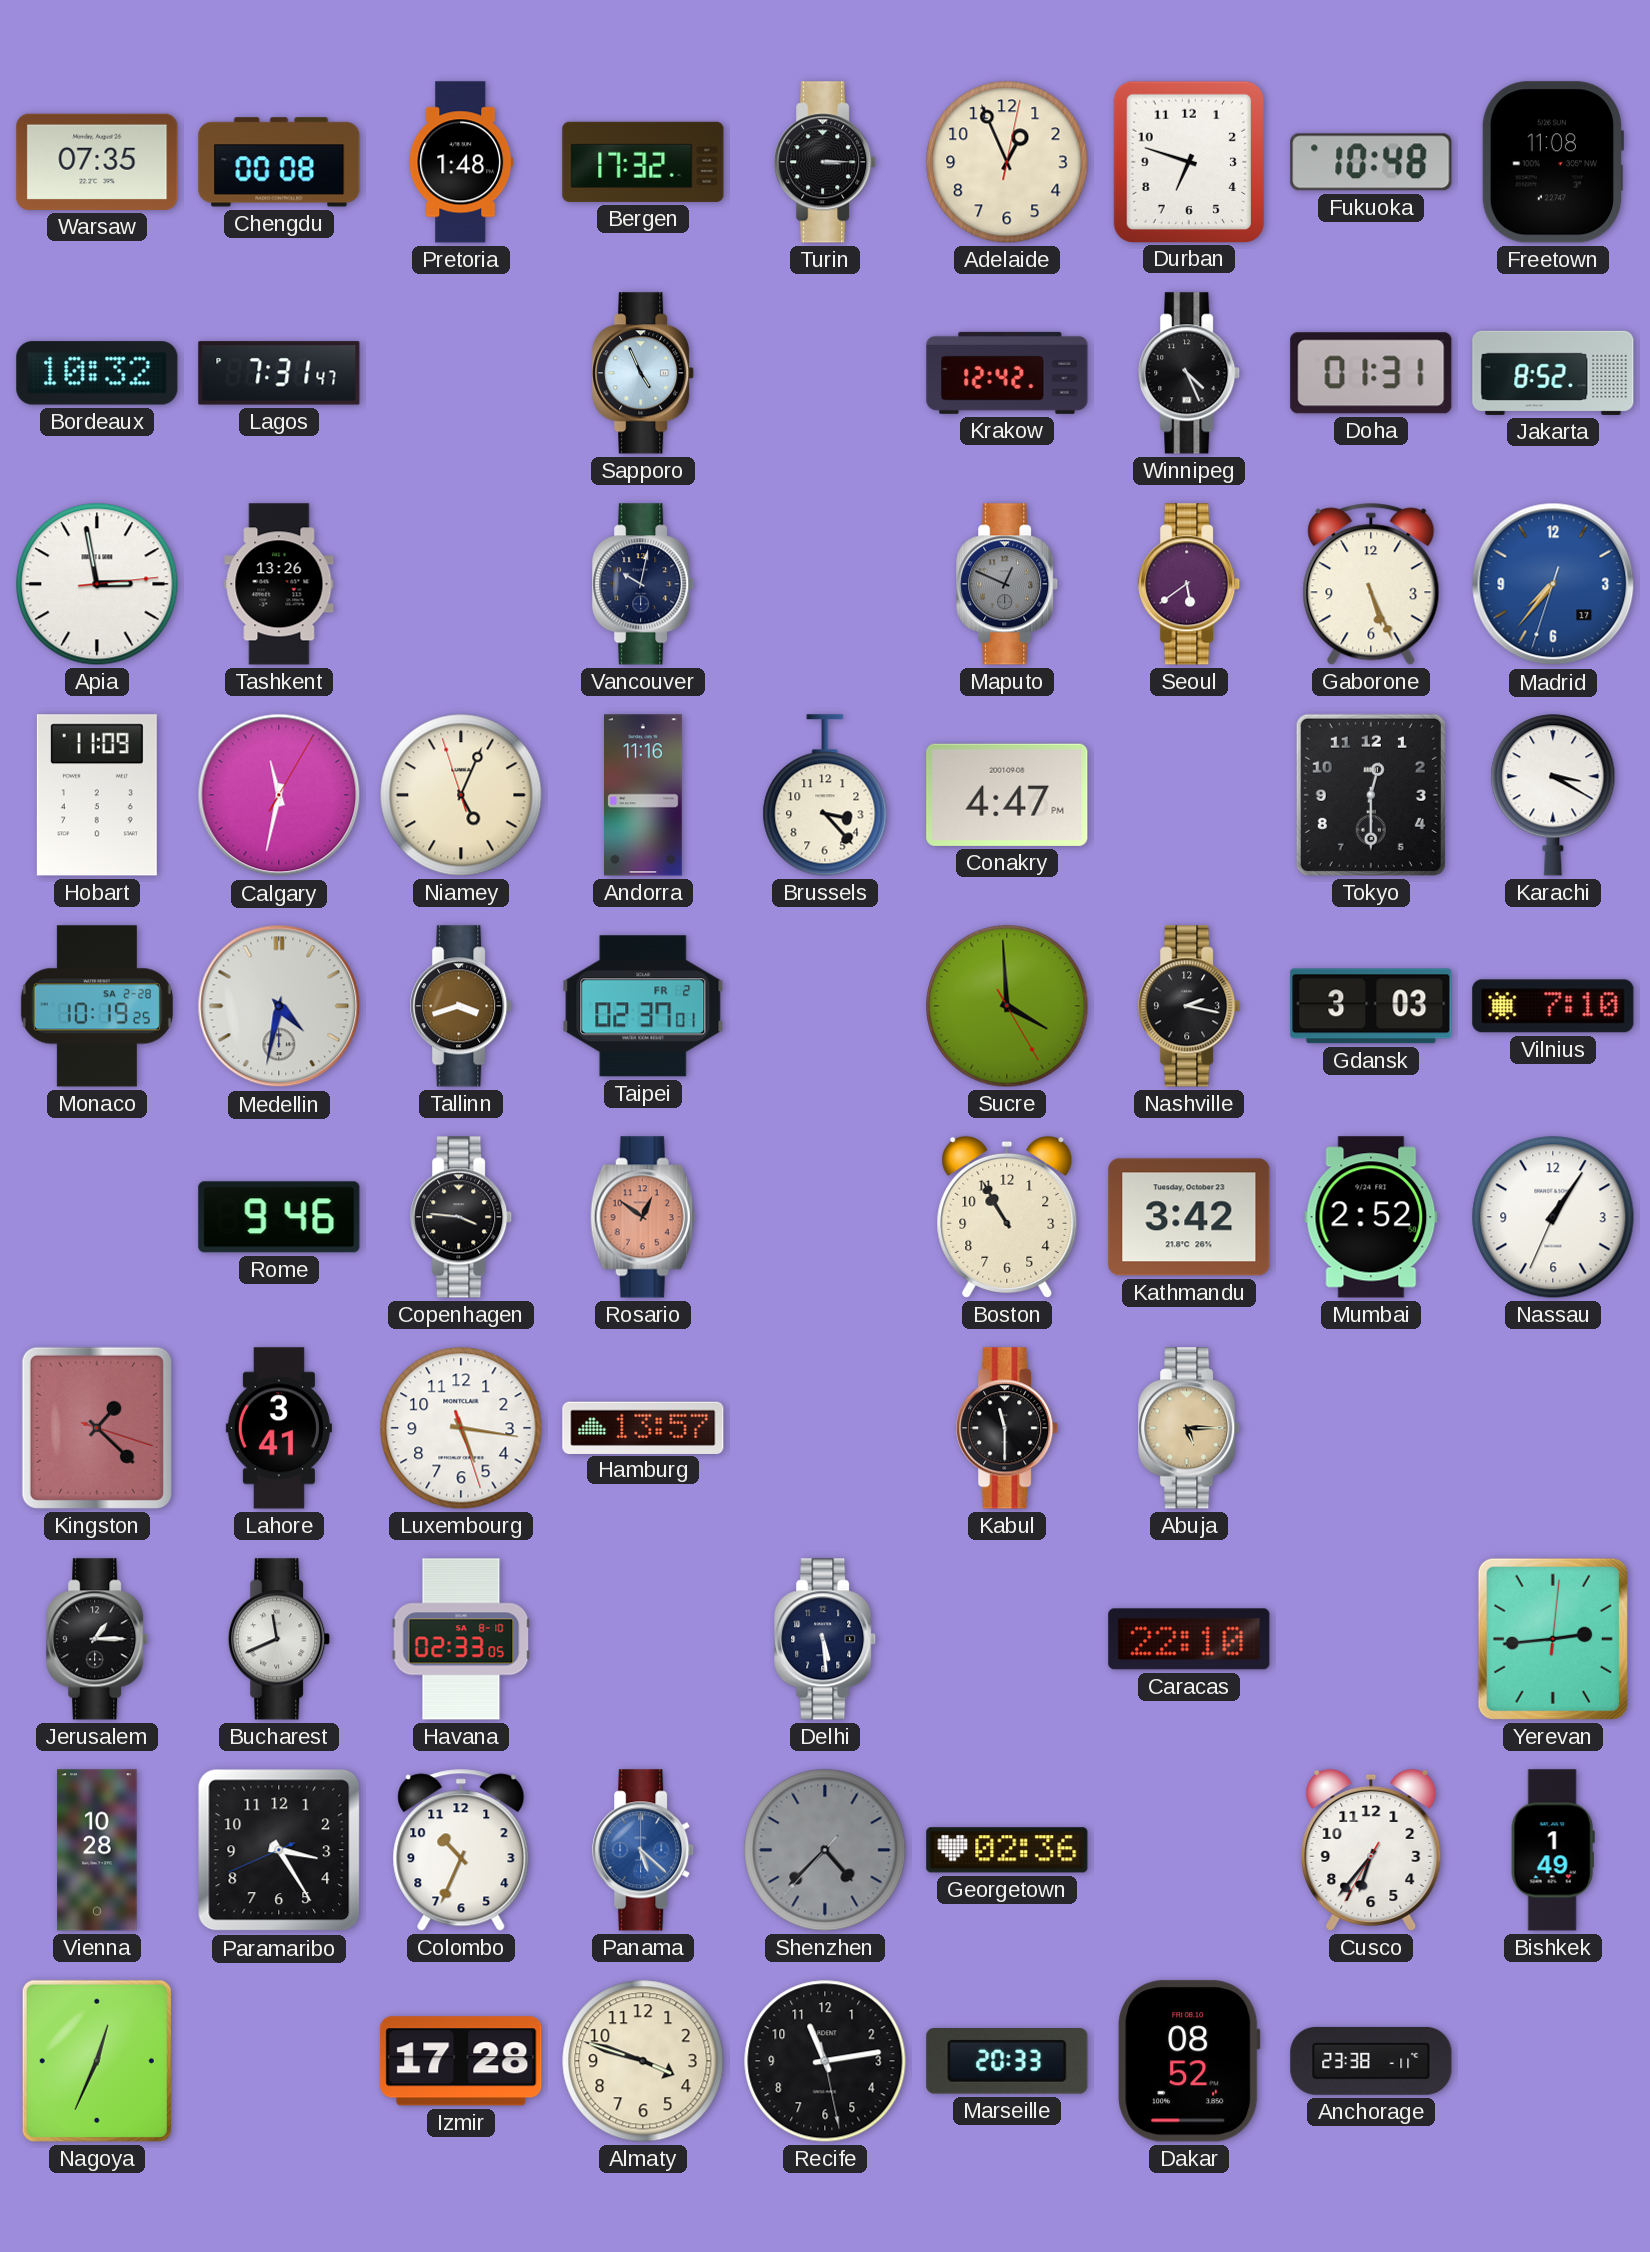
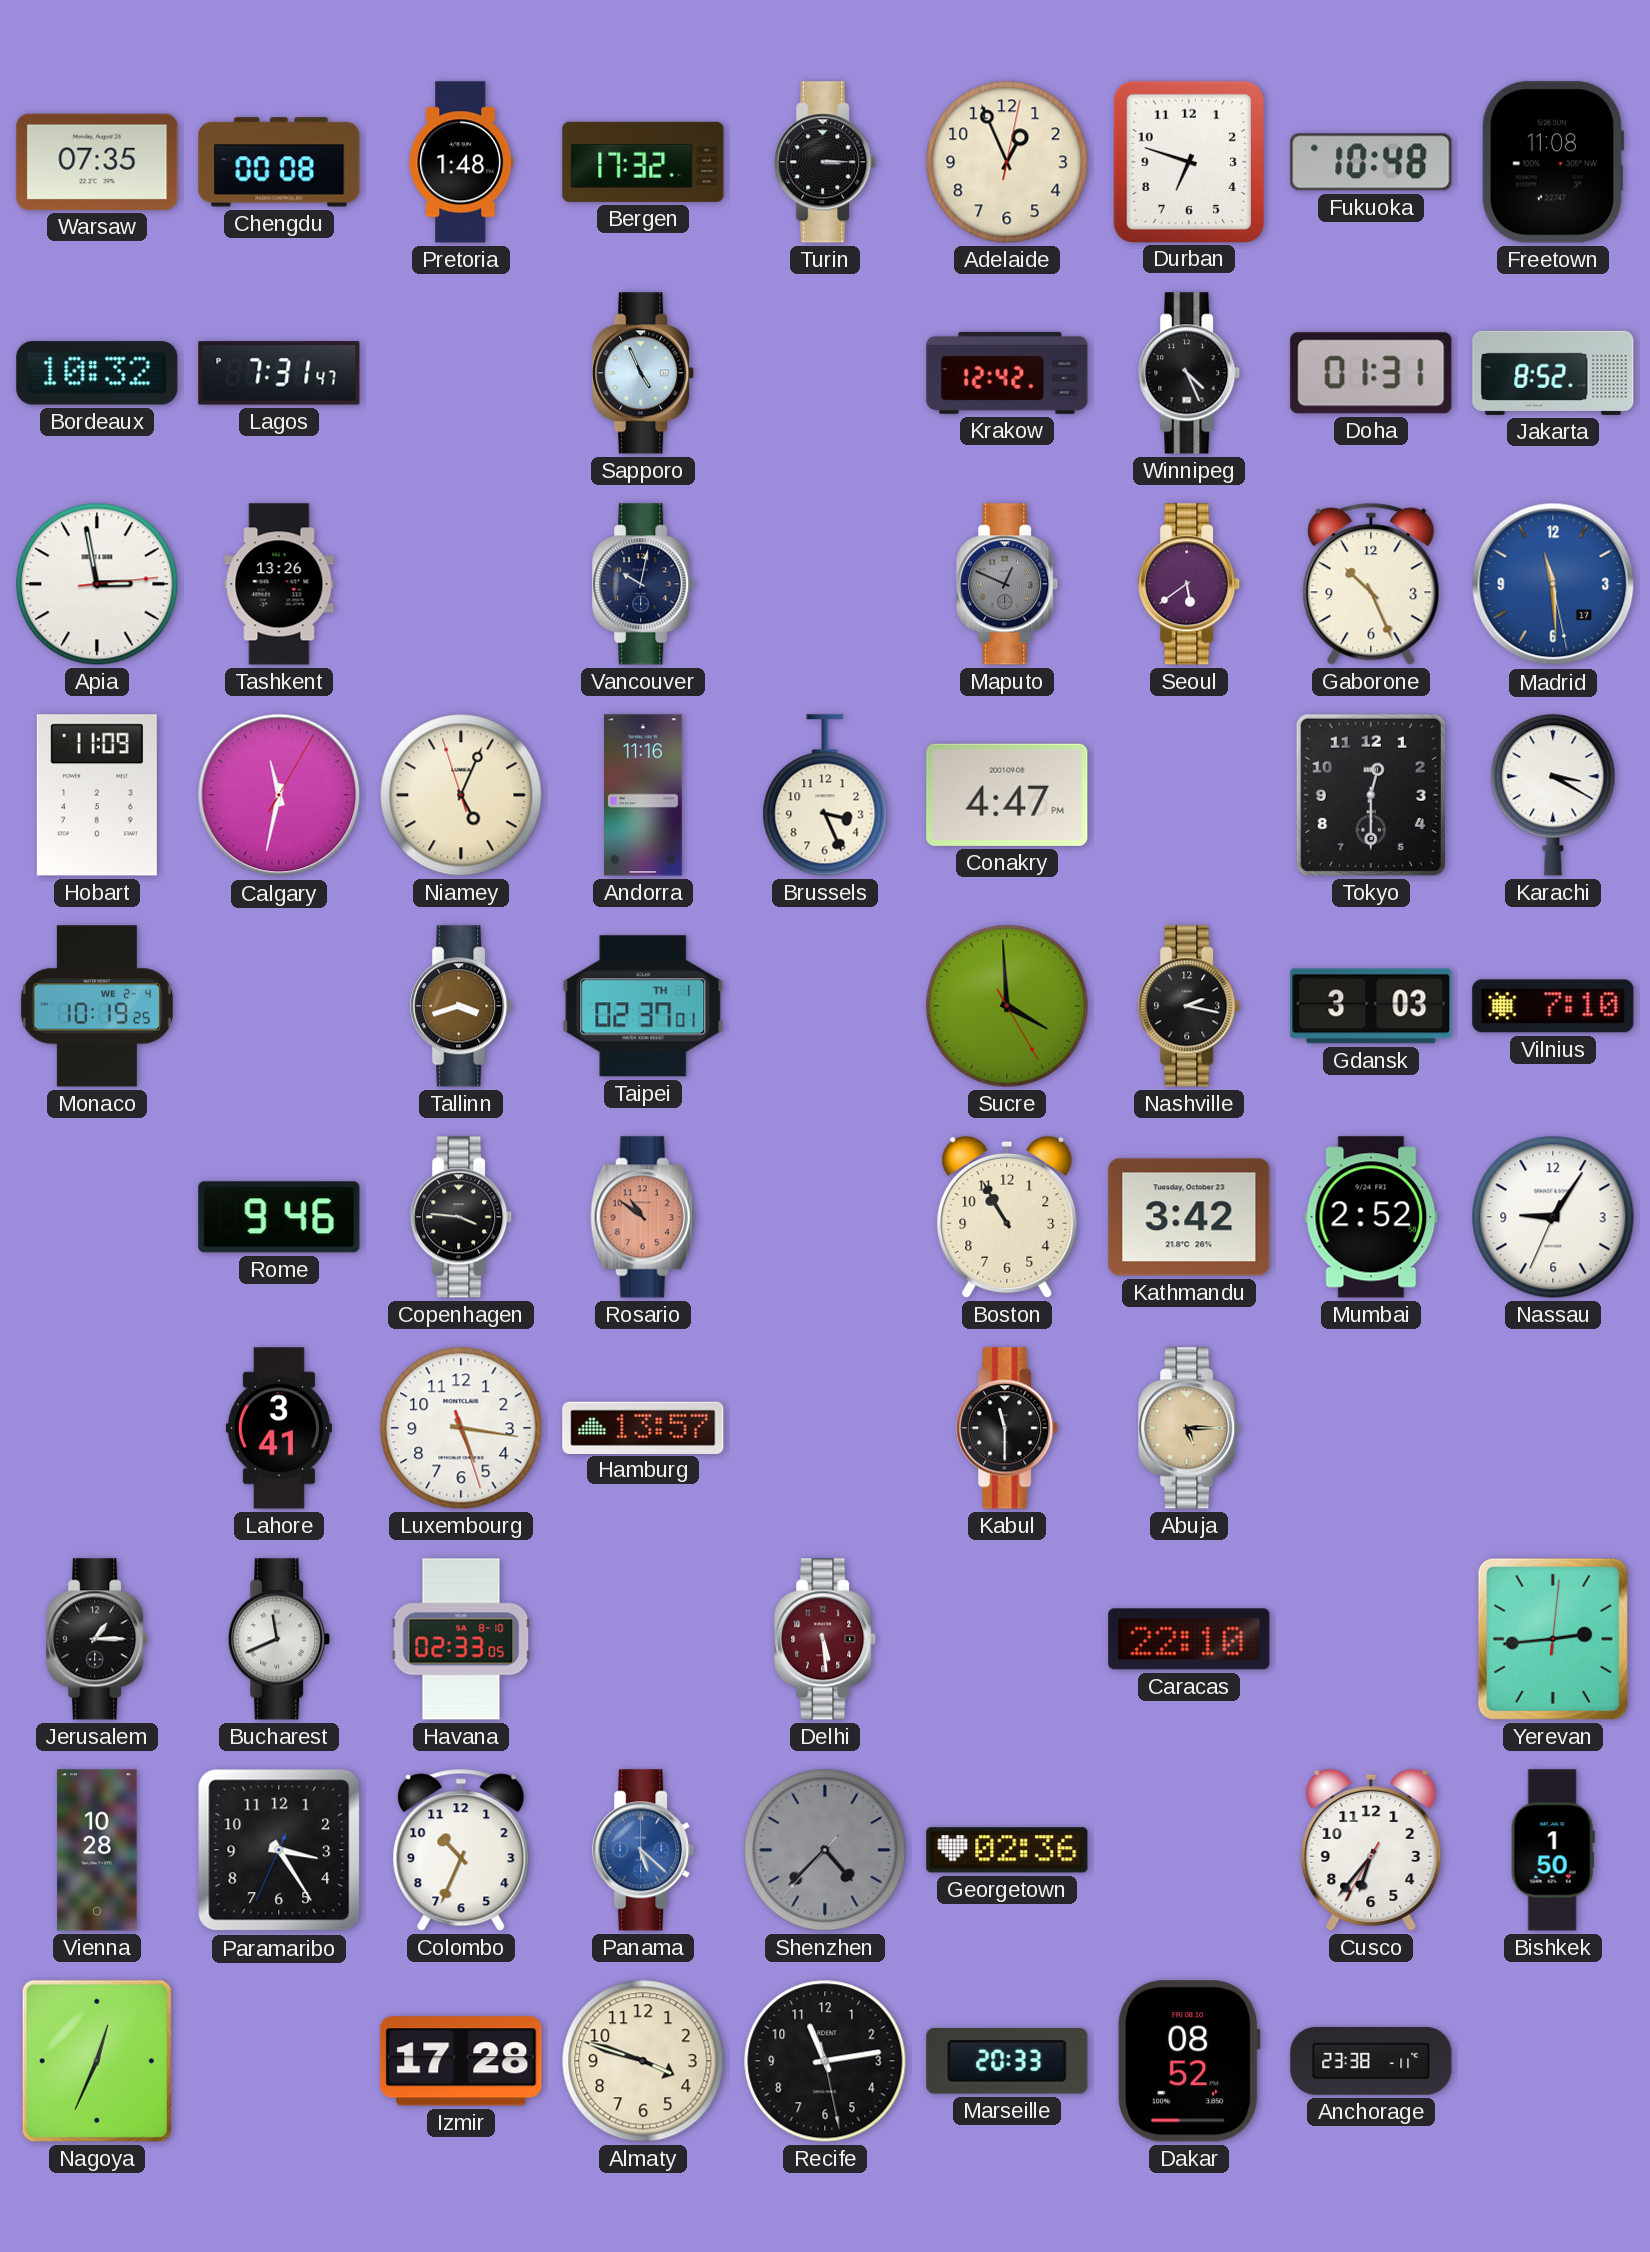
Gaborone: 5:26 -> 10:26 (1371, 584)
Madrid: 7:36 -> 11:29 (1553, 584)
Brussels: 3:23 -> 3:26 (825, 795)
Monaco date: SA 2-28 -> WE 2-4 (97, 1006)
Medellin: 4:32 -> none (279, 1006)
Taipei date: FR 2 -> TH 1 (643, 1006)
Rosario: 12:51 -> 10:51 (643, 1217)
Nassau: 1:05 -> 9:05 (1553, 1217)
Kingston: 1:22 -> none (97, 1428)
Delhi dial: navy -> burgundy (826, 1639)
Paramaribo: 3:24:41 -> 3:24:34 (279, 1850)
Bishkek: 1:49 -> 1:50 (1553, 1850)
